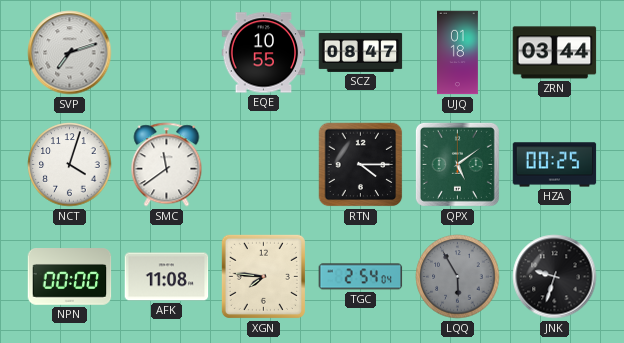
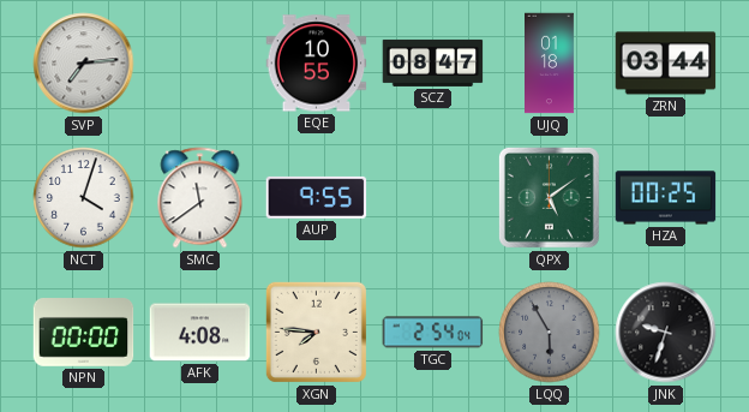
SVP: 7:12 -> 7:14 (84, 64)
AUP: none -> 9:55 (317, 197)
RTN: 4:15 -> none (361, 165)
AFK: 11:08 -> 4:08 (200, 333)
